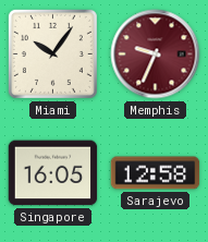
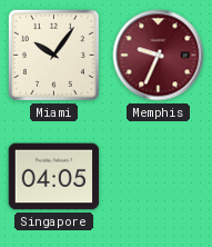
Singapore: 16:05 -> 04:05 (54, 177)
Sarajevo: 12:58 -> none (156, 173)
